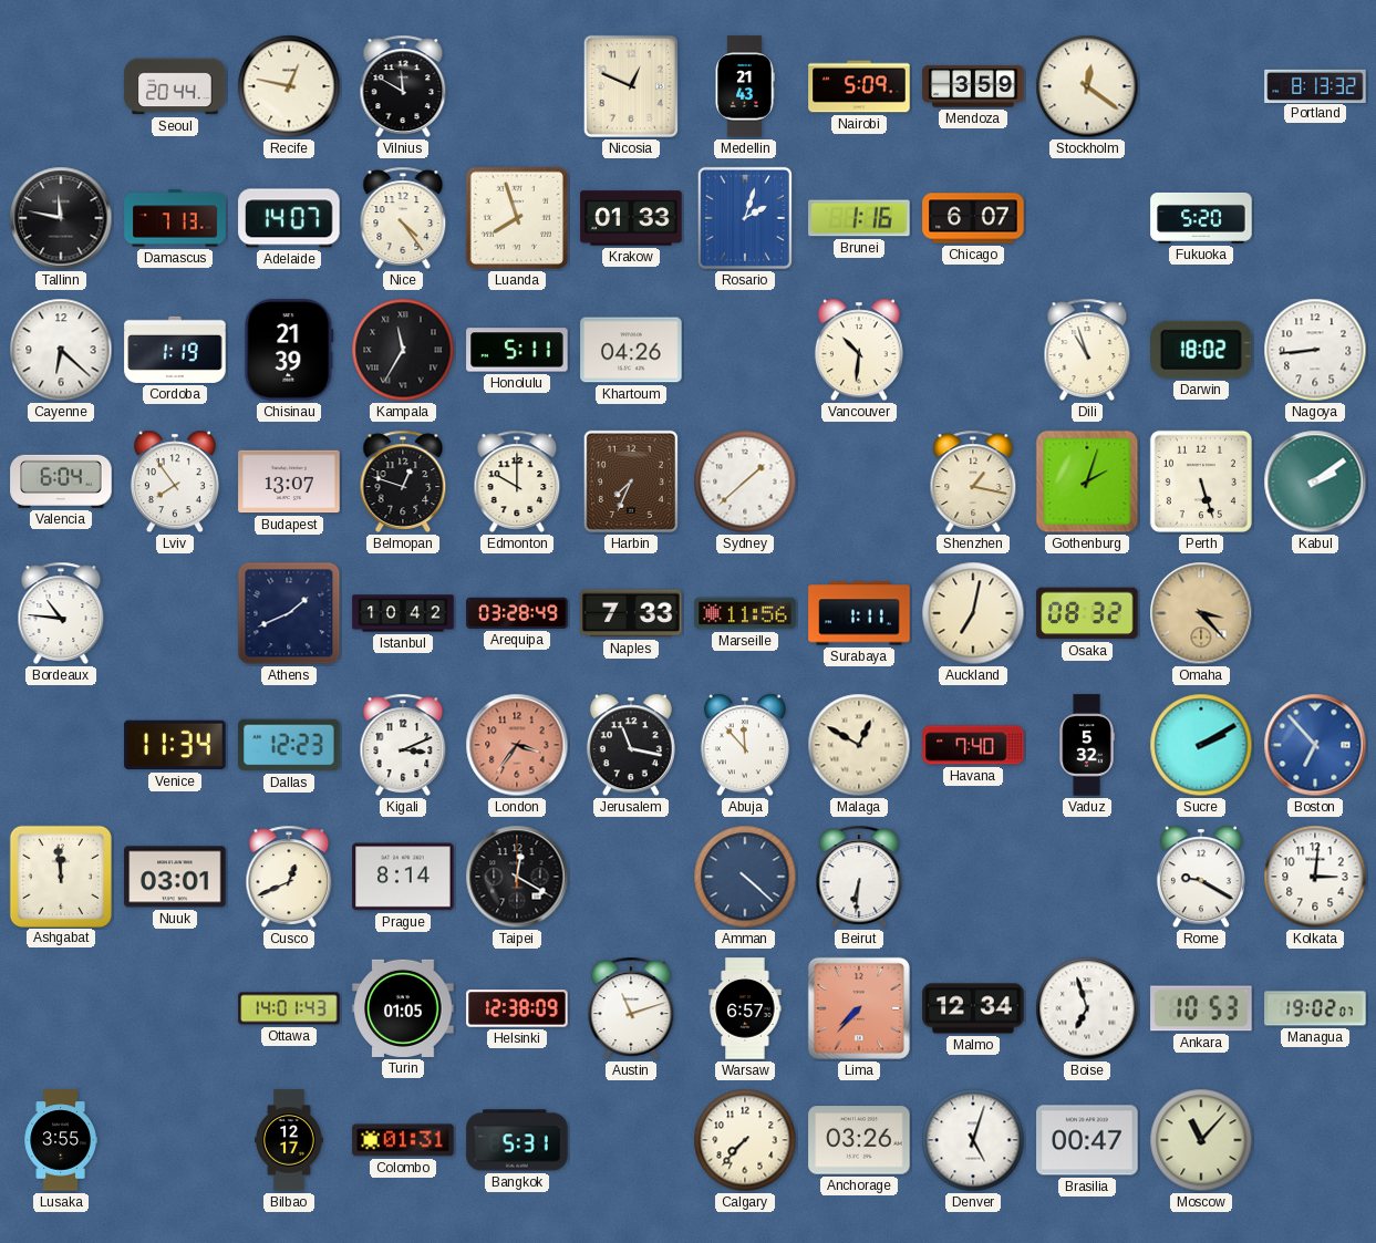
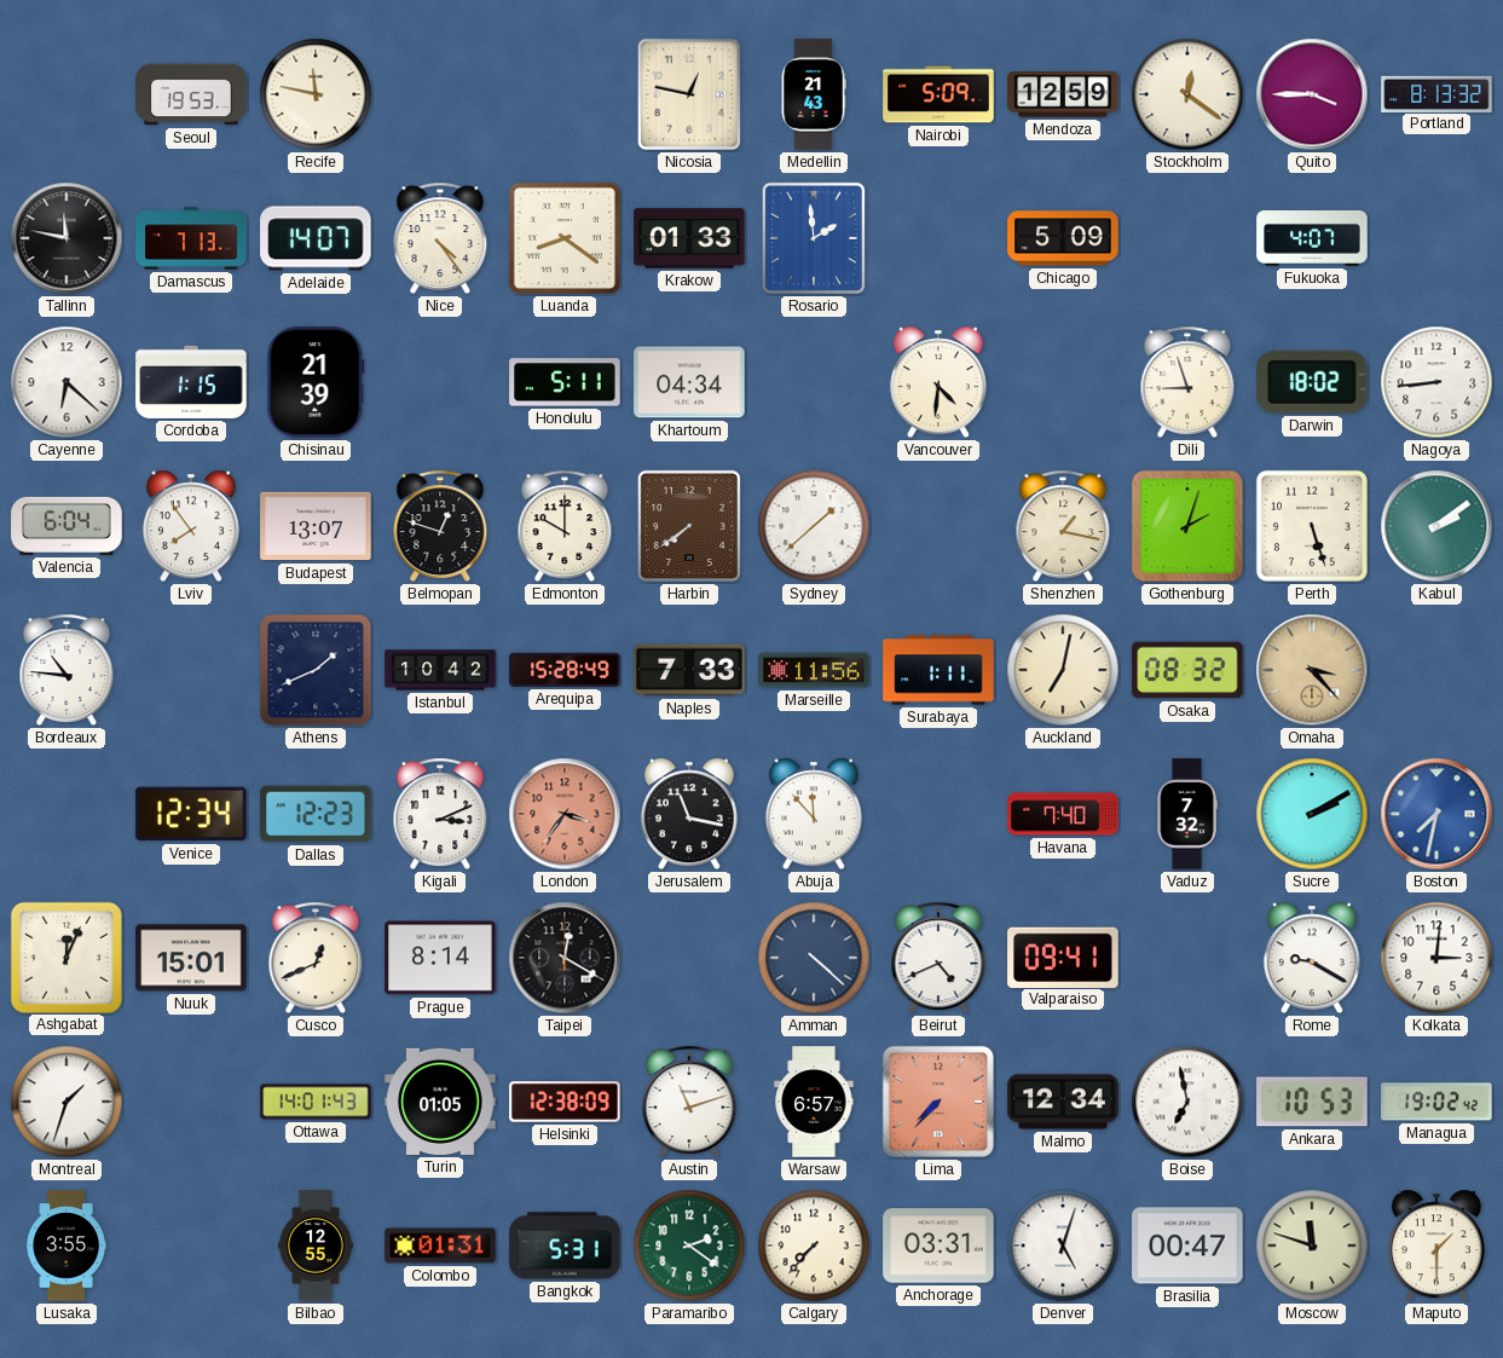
Seoul: 20:44 -> 19:53 (191, 94)
Recife: 12:47 -> 11:47 (316, 94)
Vilnius: 11:50 -> none (403, 86)
Nicosia: 12:49 -> 12:47 (689, 94)
Mendoza: 3:59 -> 12:59 (1063, 94)
Quito: none -> 3:45 (1312, 94)
Luanda: 7:57 -> 8:21 (565, 238)
Rosario: 2:03 -> 1:59 (814, 238)
Brunei: 1:16 -> none (859, 218)
Chicago: 6:07 -> 5:09 (1063, 238)
Fukuoka: 5:20 -> 4:07 (1312, 238)
Cordoba: 1:19 -> 1:15 (191, 382)
Kampala: 11:35 -> none (403, 350)
Khartoum: 04:26 -> 04:34 (689, 382)
Vancouver: 10:31 -> 4:31 (938, 382)
Dili: 10:57 -> 8:57 (1187, 382)
Harbin: 7:34 -> 7:39 (689, 526)
Arequipa: 03:28 -> 15:28 (565, 670)
Venice: 11:34 -> 12:34 (191, 814)
Malaga: 12:50 -> none (859, 745)
Vaduz: 5:32 -> 7:32 (1187, 814)
Boston: 6:53 -> 7:32 (1436, 814)
Ashgabat: 11:59 -> 12:04 (65, 957)
Nuuk: 03:01 -> 15:01 (191, 958)
Beirut: 6:31 -> 4:41 (938, 958)
Valparaiso: none -> 09:41 (1063, 957)
Montreal: none -> 1:33 (67, 1102)
Boise: 6:57 -> 6:58 (1187, 1102)
Managua: 19:02:07 -> 19:02:42 (1436, 1102)
Bilbao: 12:17 -> 12:55 (317, 1246)
Paramaribo: none -> 2:21 (689, 1246)
Anchorage: 03:26 -> 03:31 (938, 1246)
Moscow: 11:07 -> 11:48 (1312, 1246)
Maputo: none -> 1:30 (1436, 1246)
